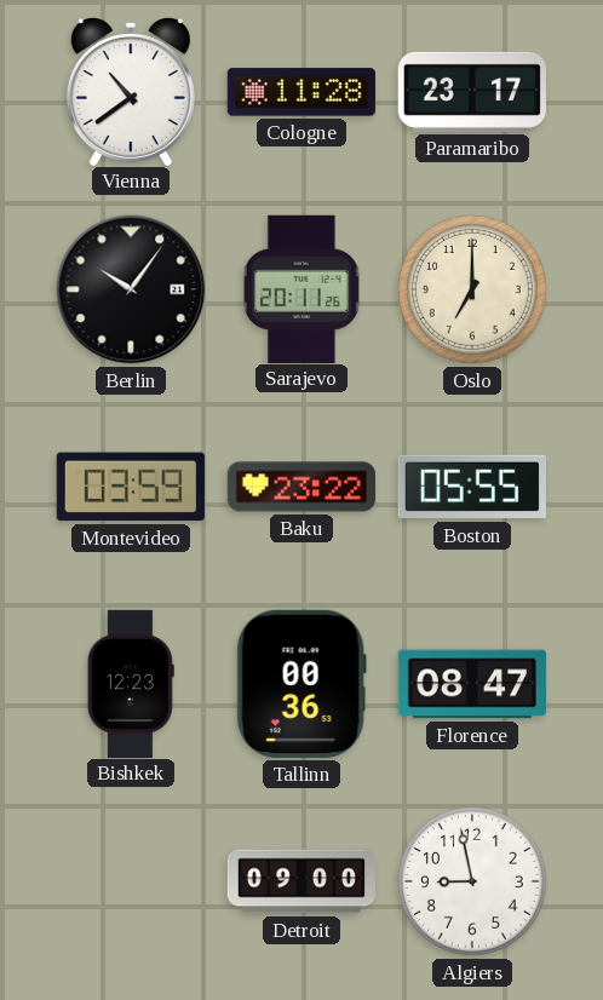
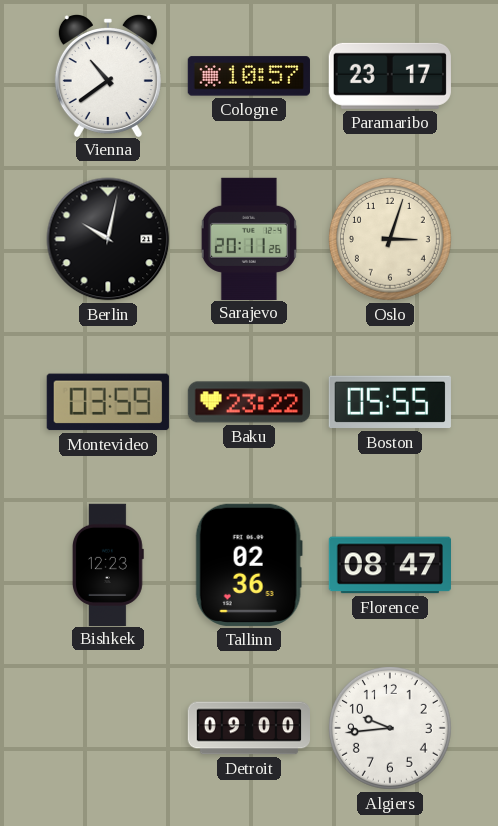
Cologne: 11:28 -> 10:57 (249, 76)
Berlin: 10:06 -> 10:02 (108, 239)
Oslo: 7:00 -> 3:03 (390, 239)
Tallinn: 00:36 -> 02:36 (249, 565)
Algiers: 8:58 -> 9:44 (390, 728)
